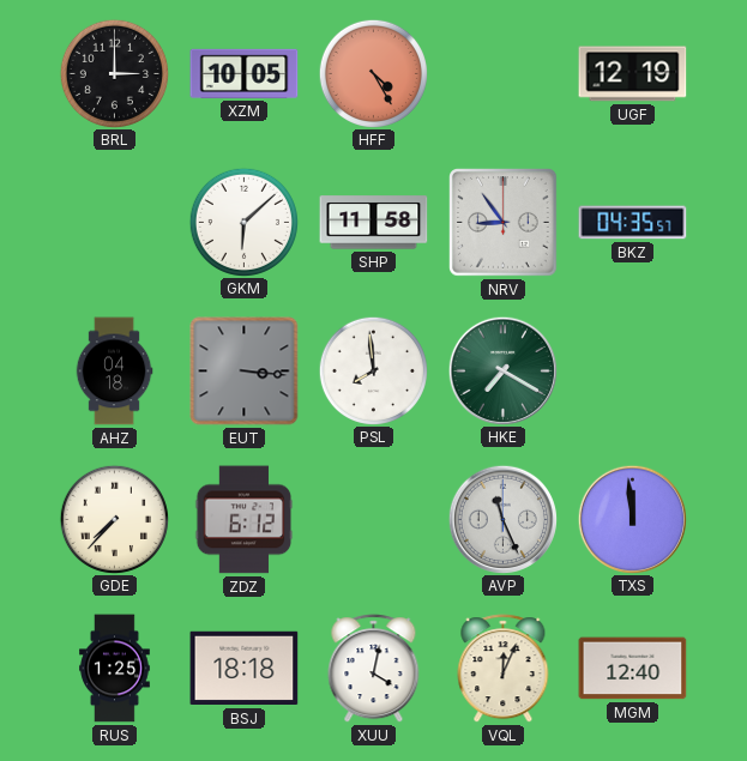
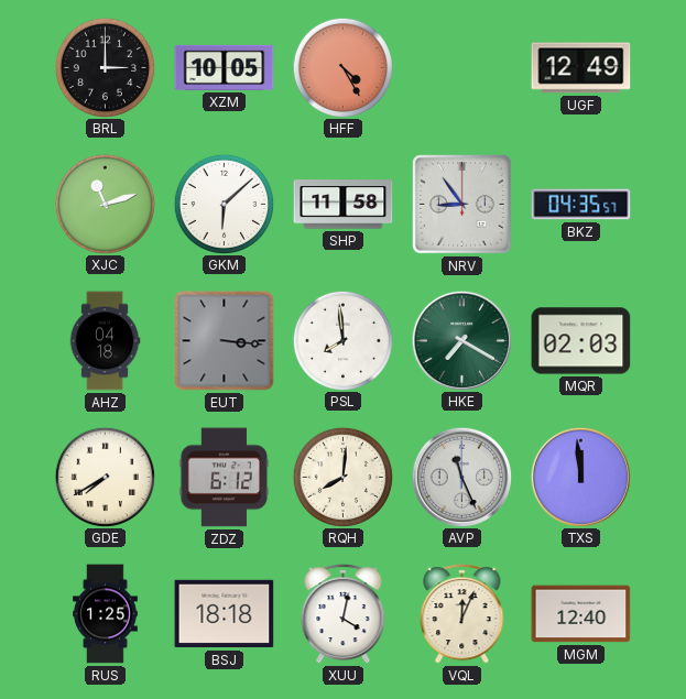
UGF: 12:19 -> 12:49 (581, 68)
XJC: none -> 11:12 (105, 204)
MQR: none -> 02:03 (581, 341)
GDE: 7:37 -> 7:40 (105, 477)
RQH: none -> 8:01 (342, 477)
